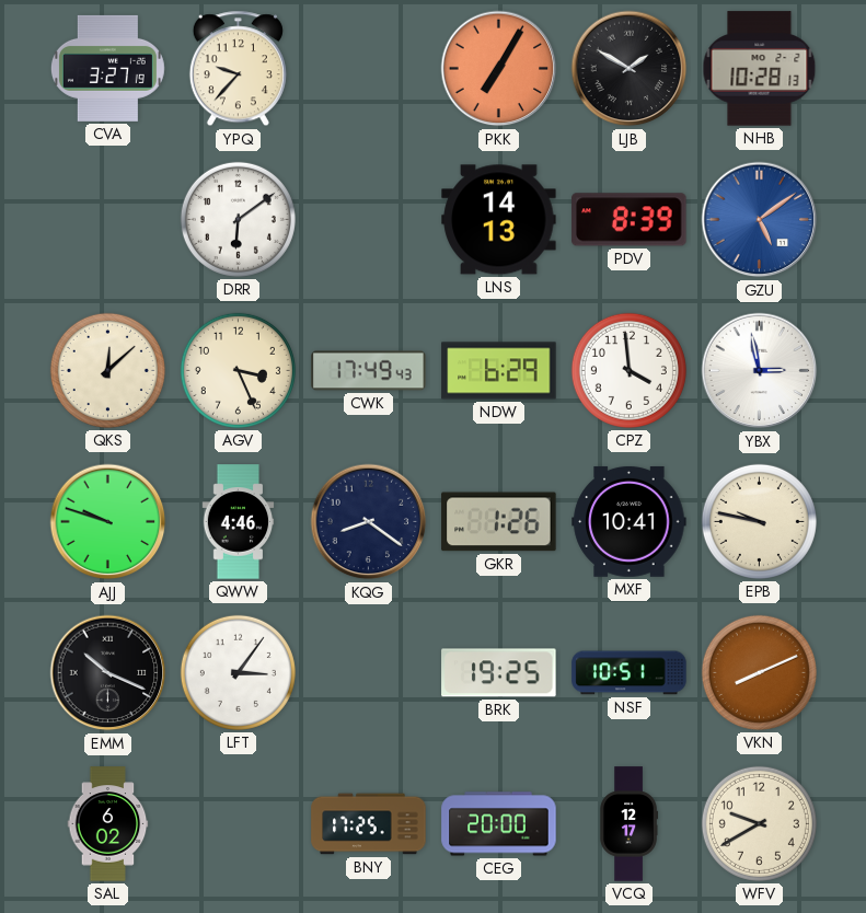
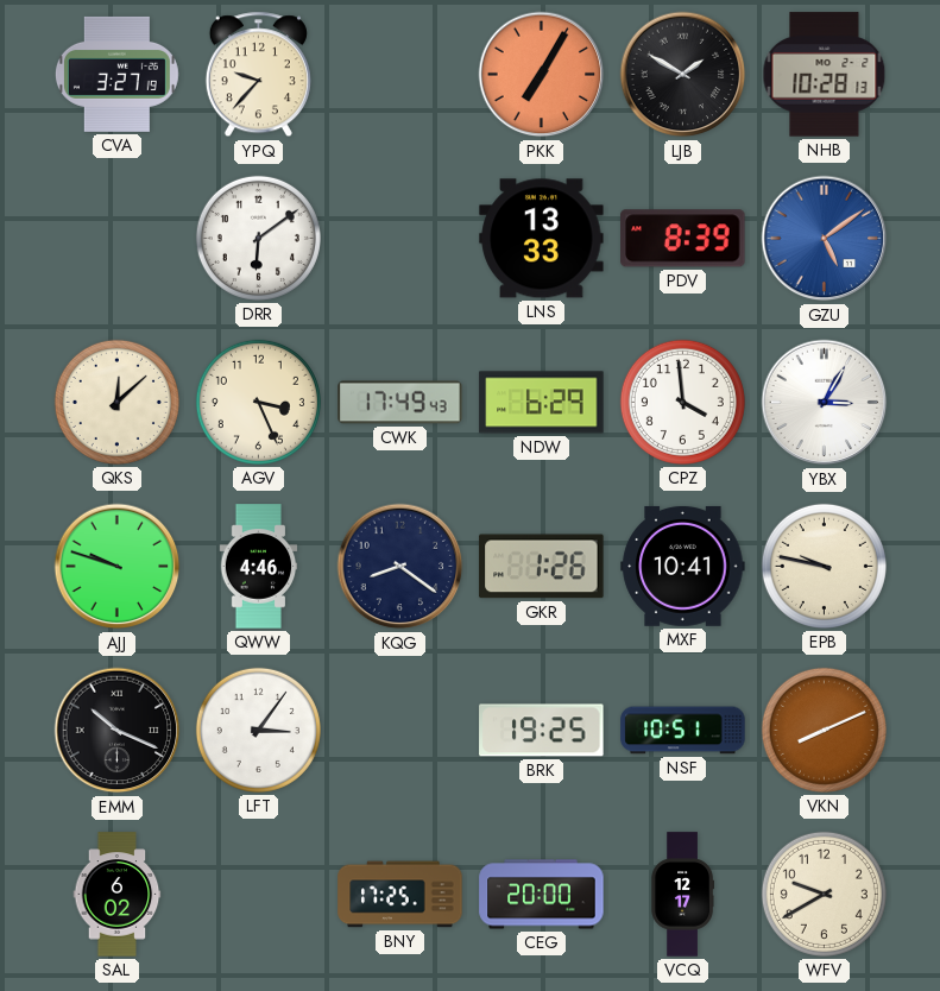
LNS: 14:13 -> 13:33 (542, 239)
YBX: 2:58 -> 3:05 (825, 403)
